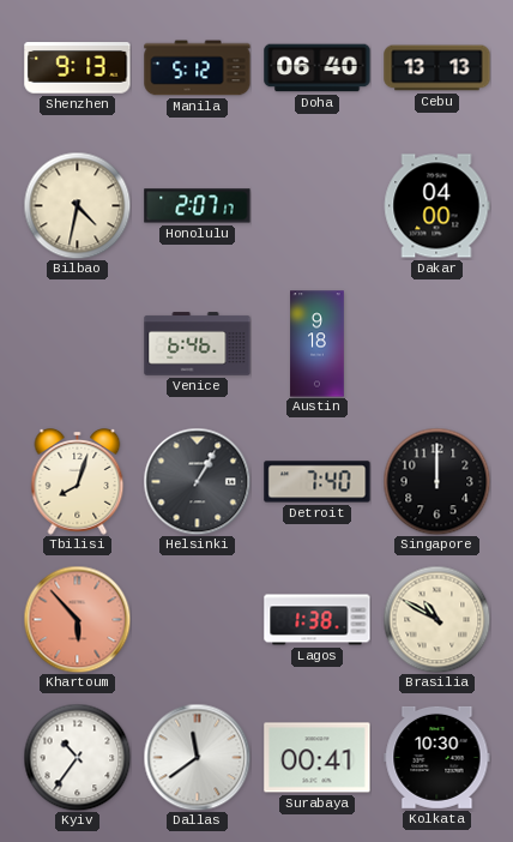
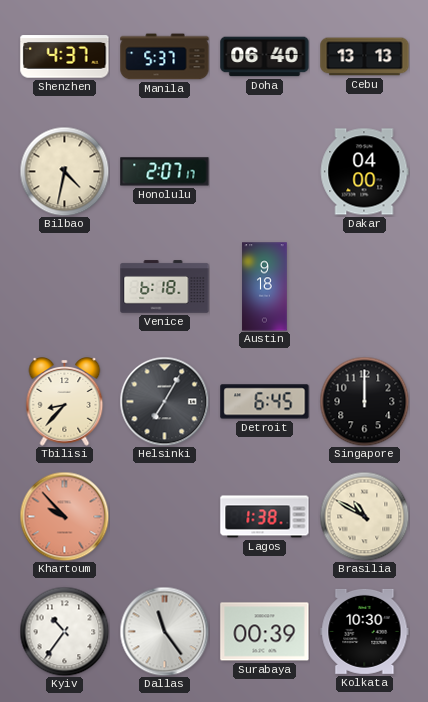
Shenzhen: 9:13 -> 4:37 (65, 57)
Manila: 5:12 -> 5:37 (165, 57)
Venice: 6:46 -> 6:18 (165, 287)
Tbilisi: 8:03 -> 8:37 (65, 402)
Helsinki: 1:05 -> 7:05 (164, 401)
Detroit: 7:40 -> 6:45 (265, 402)
Khartoum: 5:53 -> 9:53 (64, 516)
Dallas: 11:39 -> 11:24 (164, 631)
Surabaya: 00:41 -> 00:39 (265, 632)
